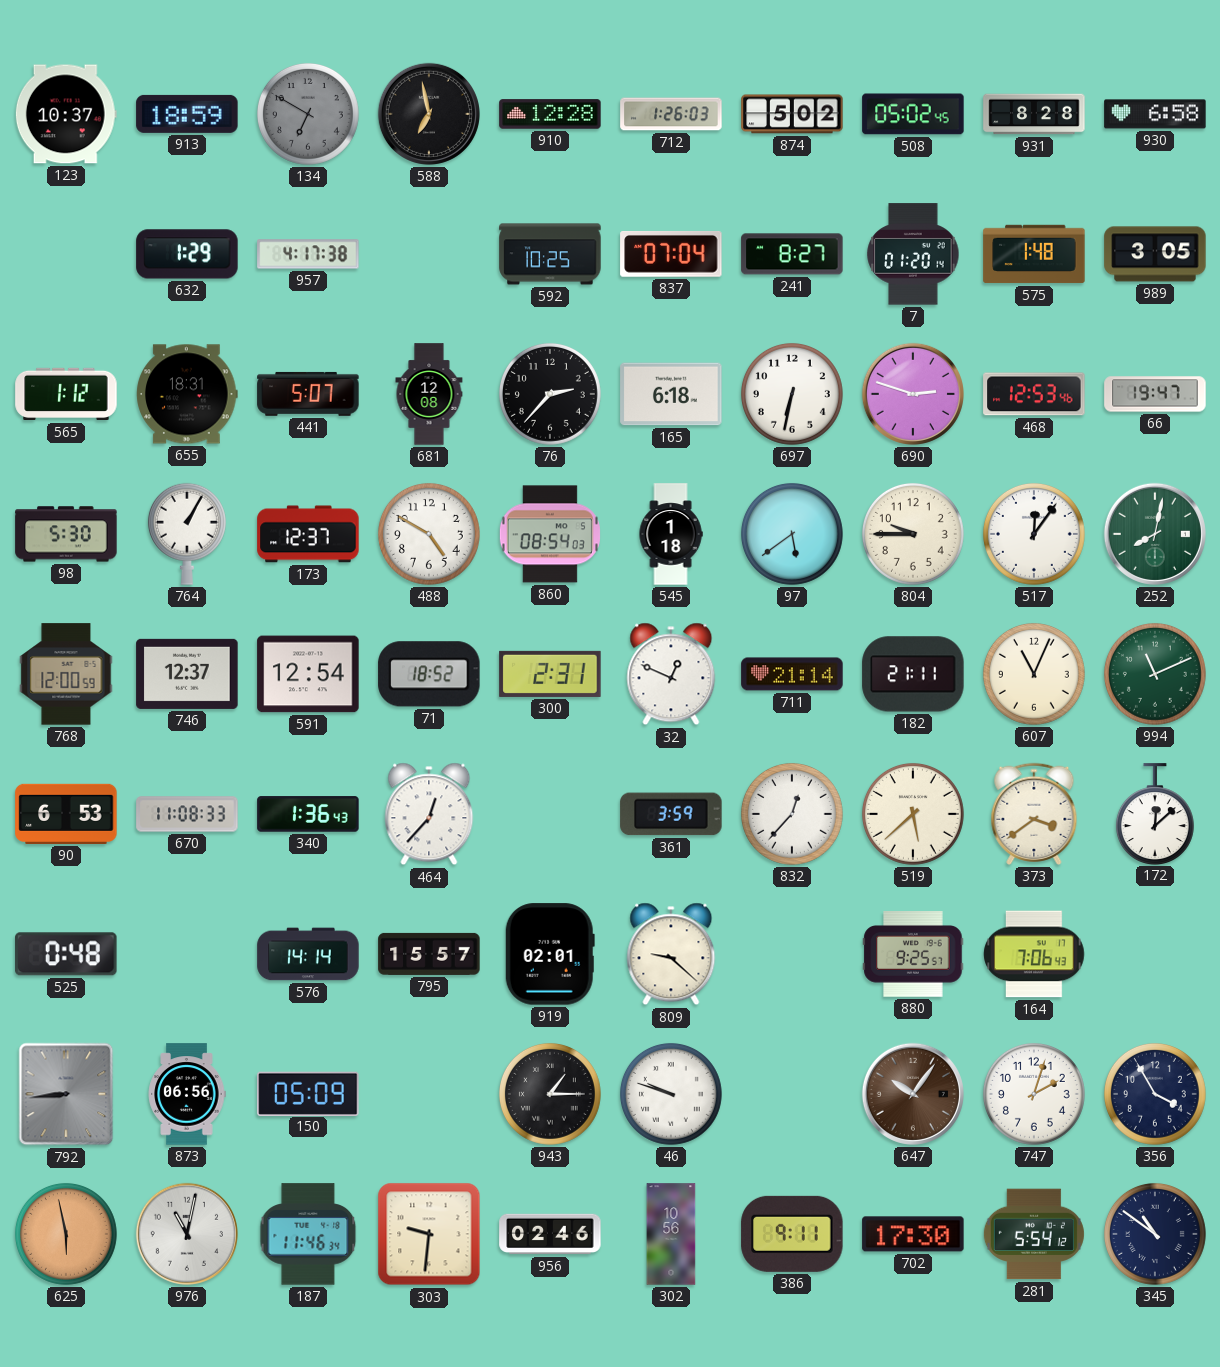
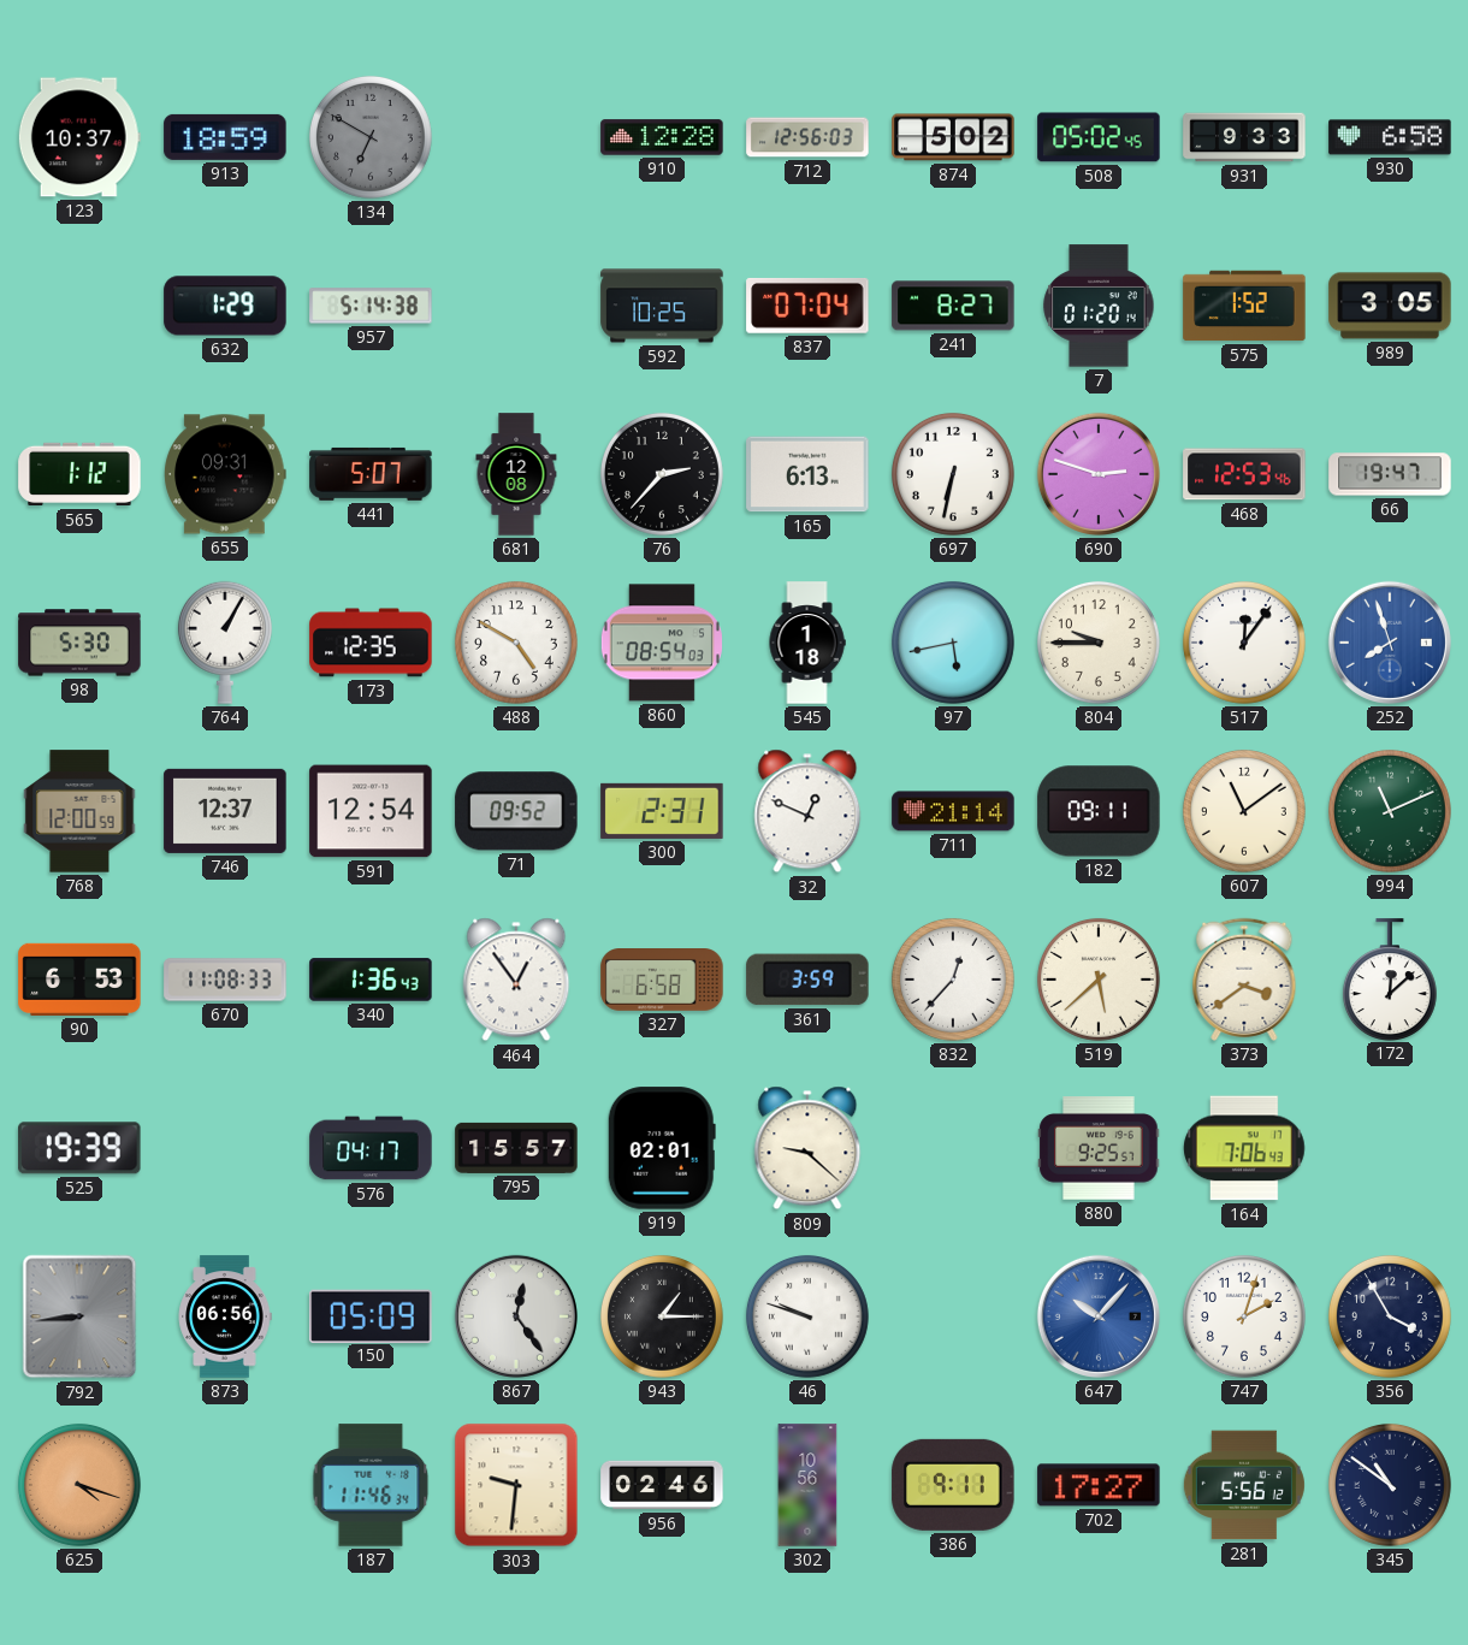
588: 6:58 -> none (429, 114)
712: 1:26 -> 12:56 (807, 137)
931: 8:28 -> 9:33 (1244, 137)
957: 4:17 -> 5:14 (371, 306)
575: 1:48 -> 1:52 (1244, 306)
655: 18:31 -> 09:31 (225, 474)
165: 6:18 -> 6:13 (807, 474)
173: 12:37 -> 12:35 (371, 643)
97: 5:39 -> 5:43 (953, 643)
252: 8:02 -> 7:57 (1390, 643)
252 dial: green -> blue (1390, 643)
71: 18:52 -> 09:52 (516, 811)
182: 21:11 -> 09:11 (1099, 811)
607: 11:04 -> 11:09 (1244, 811)
464: 12:37 -> 12:54 (516, 980)
327: none -> 6:58 (662, 980)
525: 0:48 -> 19:39 (79, 1148)
576: 14:14 -> 04:17 (371, 1148)
867: none -> 12:24 (516, 1316)
647: 10:06 -> 10:07 (1099, 1316)
647 dial: brown -> blue (1099, 1316)
625: 5:58 -> 4:18 (79, 1485)
976: 11:02 -> none (187, 1234)
702: 17:30 -> 17:27 (1099, 1485)
281: 5:54 -> 5:56 (1244, 1485)
